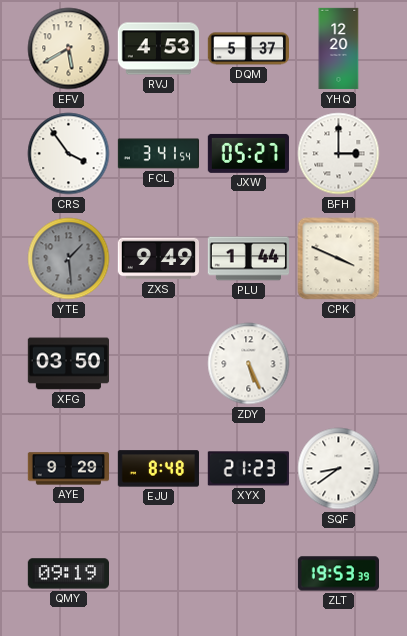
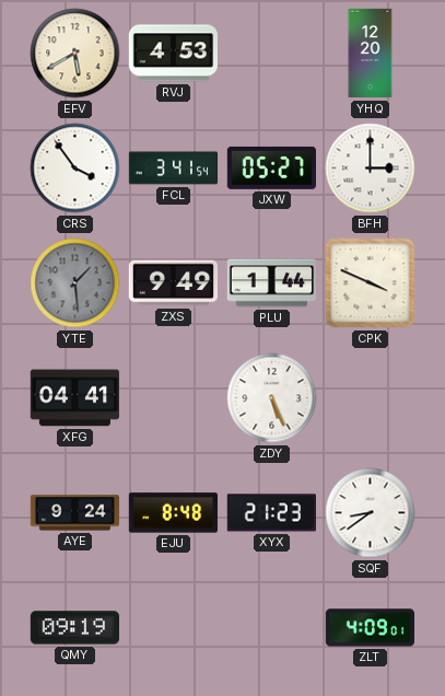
DQM: 5:37 -> none (248, 49)
XFG: 03:50 -> 04:41 (74, 398)
AYE: 9:29 -> 9:24 (74, 513)
ZLT: 19:53 -> 4:09 (370, 628)
